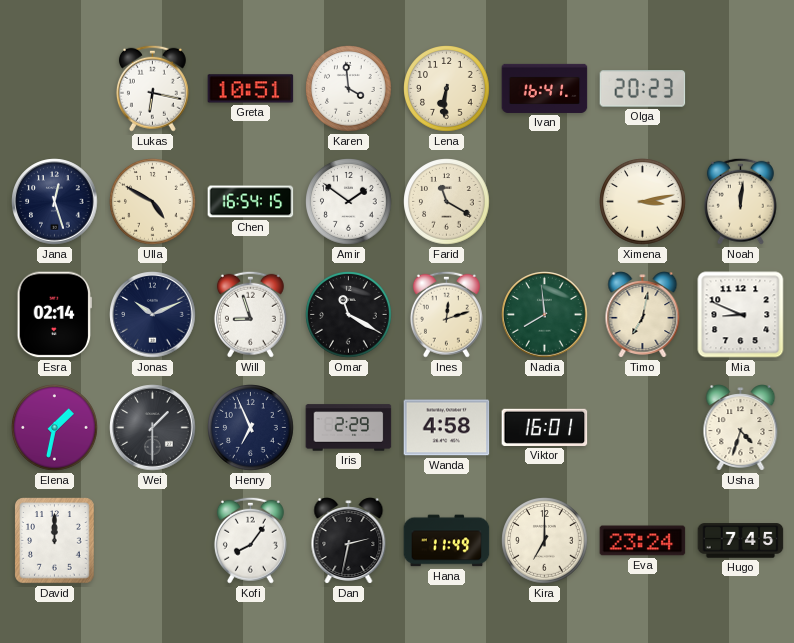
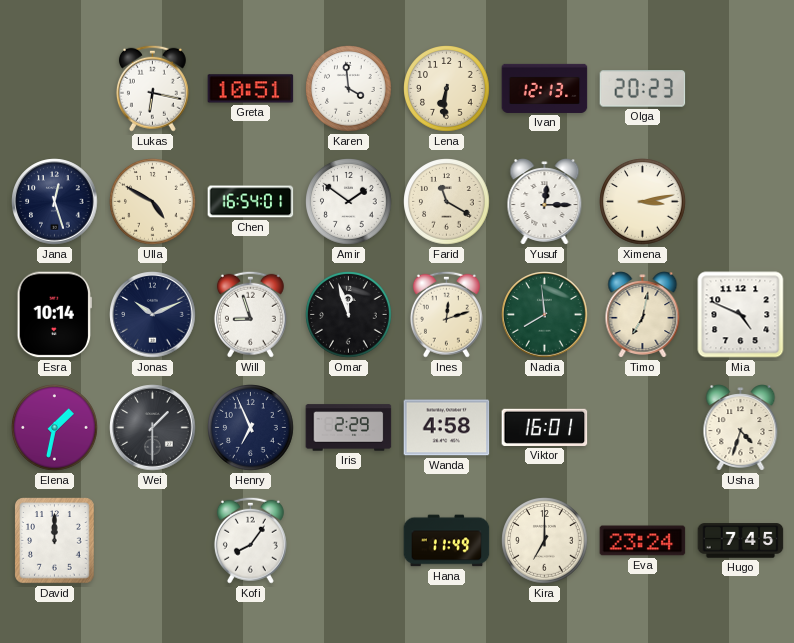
Ivan: 16:41 -> 12:13 (545, 88)
Chen: 16:54:15 -> 16:54:01 (251, 202)
Yusuf: none -> 12:15 (545, 202)
Noah: 12:01 -> none (740, 201)
Esra: 02:14 -> 10:14 (54, 315)
Omar: 11:20 -> 11:57 (349, 315)
Mia: 8:49 -> 4:49 (741, 315)
Dan: 2:32 -> none (349, 541)
